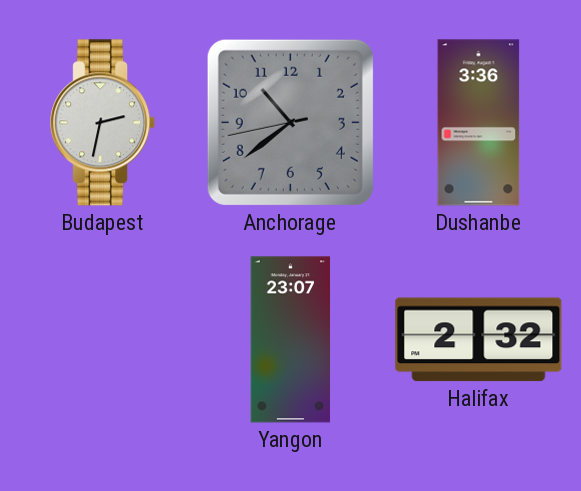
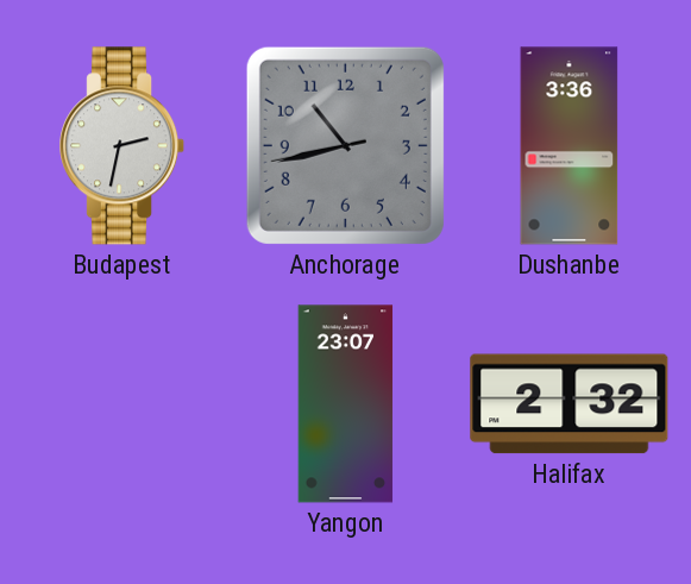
Anchorage: 10:38 -> 10:42 (345, 145)
